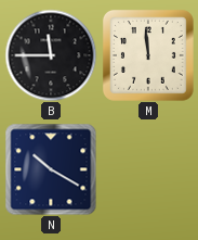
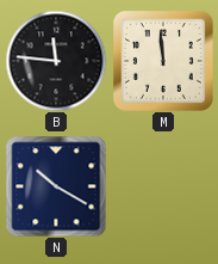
B: 11:45 -> 11:46 (56, 61)
